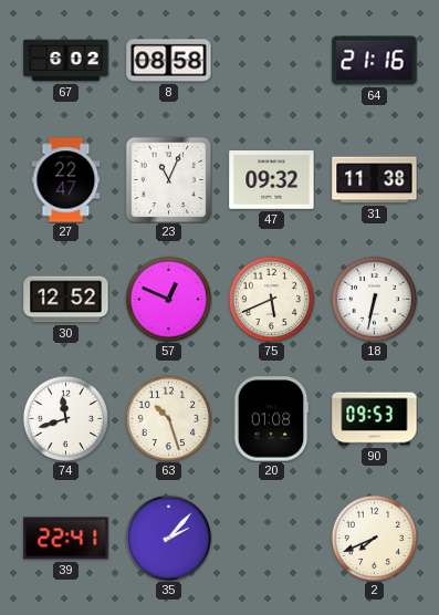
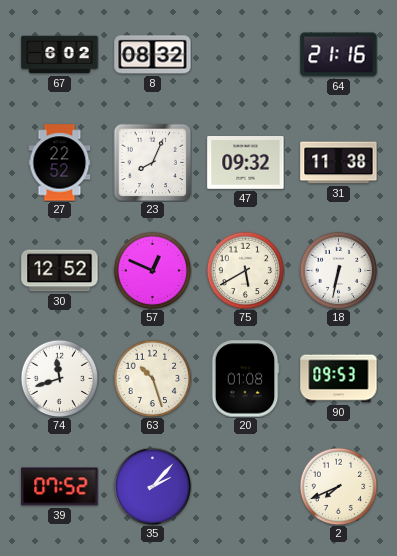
8: 08:58 -> 08:32 (153, 55)
27: 22:47 -> 22:52 (60, 163)
23: 11:04 -> 8:04 (152, 162)
75: 5:41 -> 5:40 (245, 270)
39: 22:41 -> 07:52 (60, 487)
